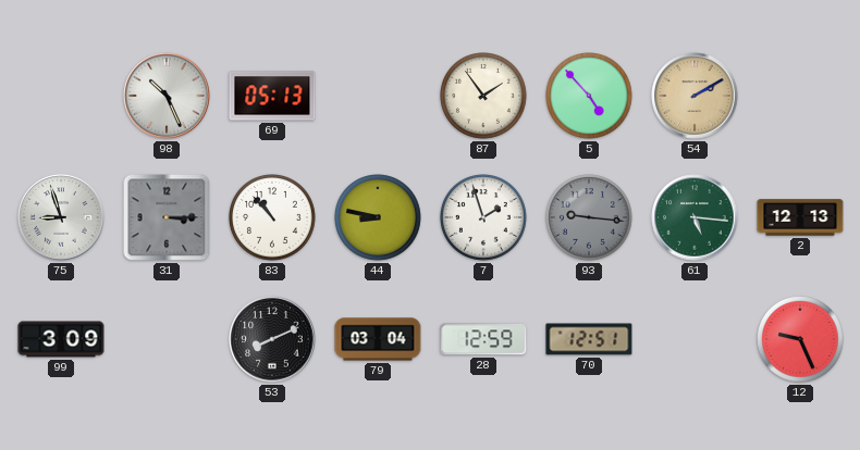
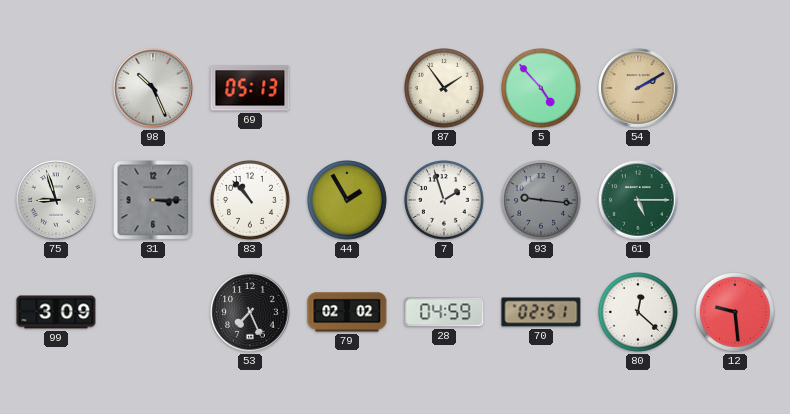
44: 8:47 -> 1:55 (348, 201)
61: 5:16 -> 5:15 (638, 200)
2: 12:13 -> none (800, 217)
53: 8:11 -> 7:26 (250, 312)
79: 03:04 -> 02:02 (347, 312)
28: 12:59 -> 04:59 (444, 312)
70: 12:51 -> 02:51 (541, 312)
80: none -> 12:22 (639, 313)
12: 9:26 -> 9:29 (736, 313)
